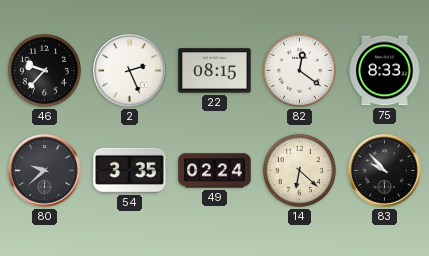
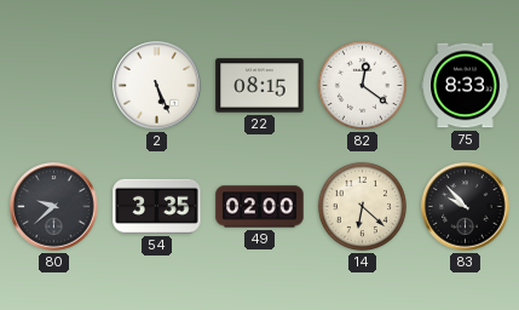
46: 9:37 -> none (44, 70)
2: 2:26 -> 5:26 (157, 86)
49: 02:24 -> 02:00 (260, 207)
